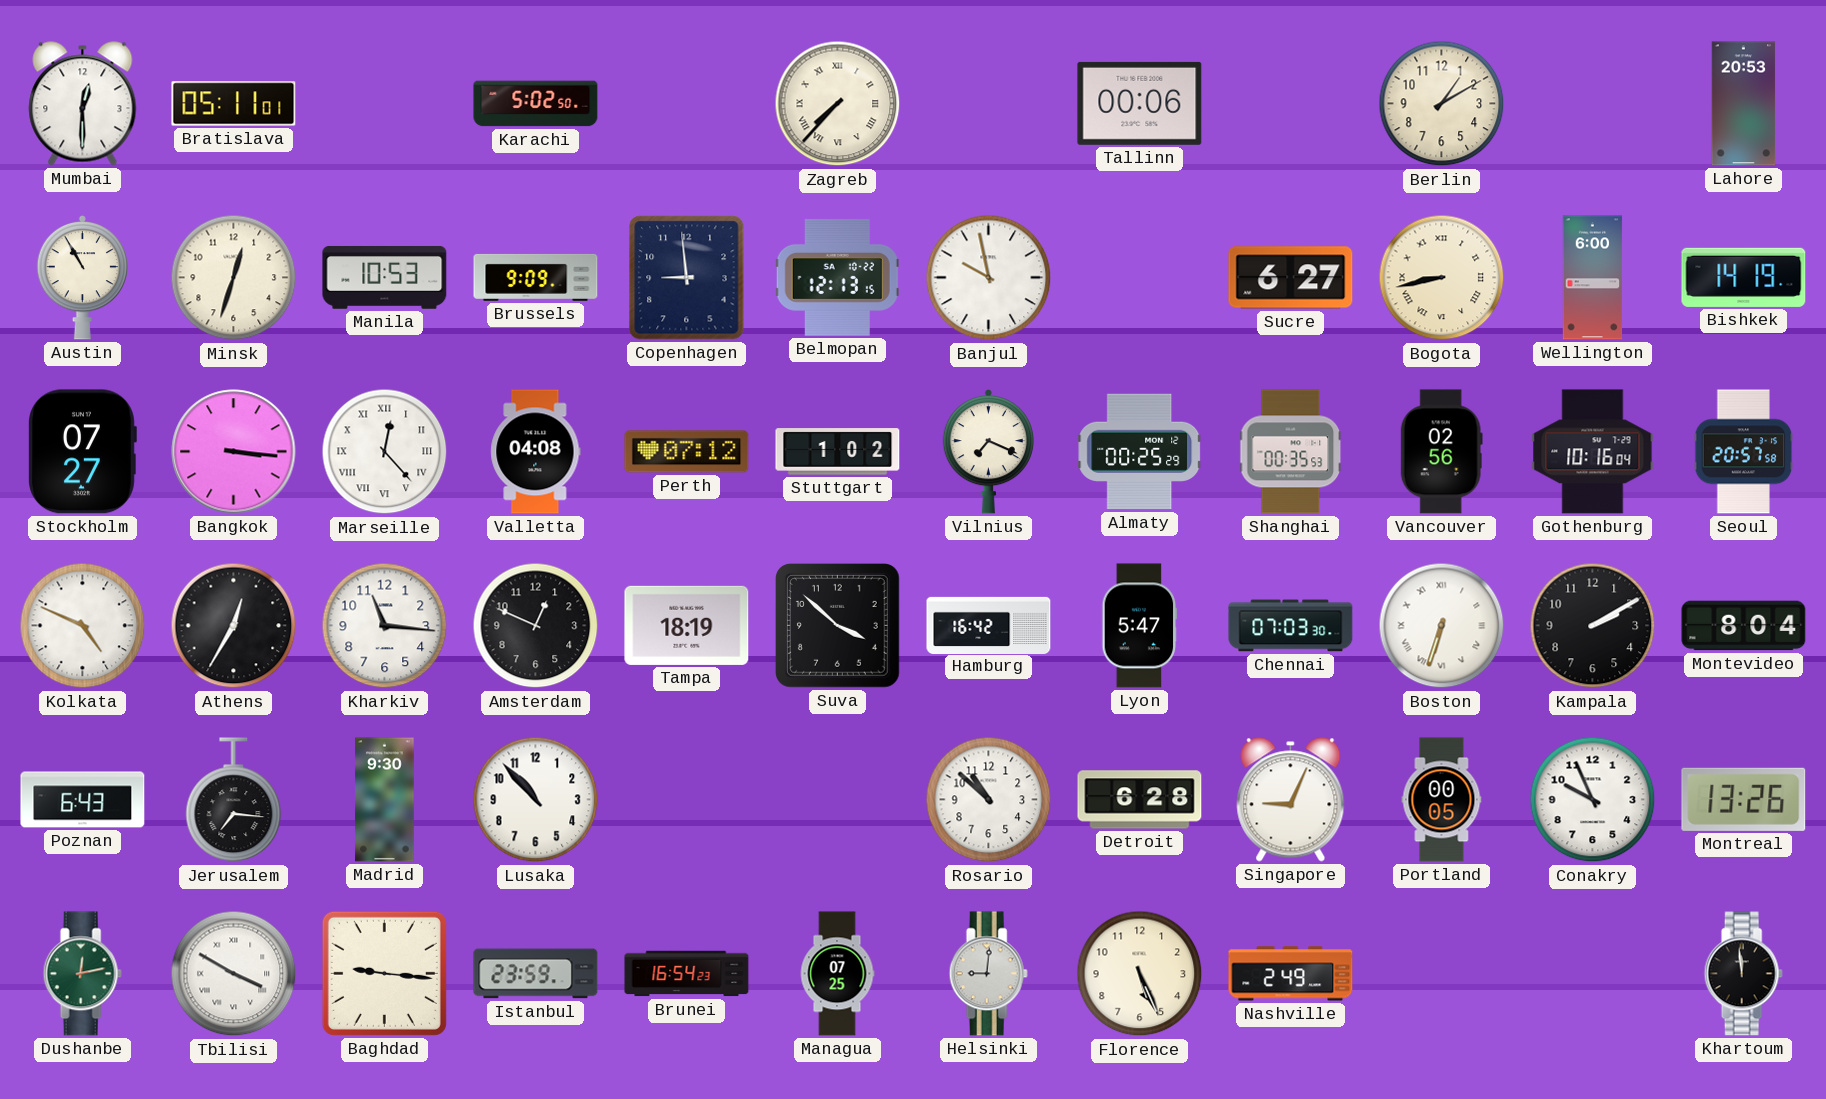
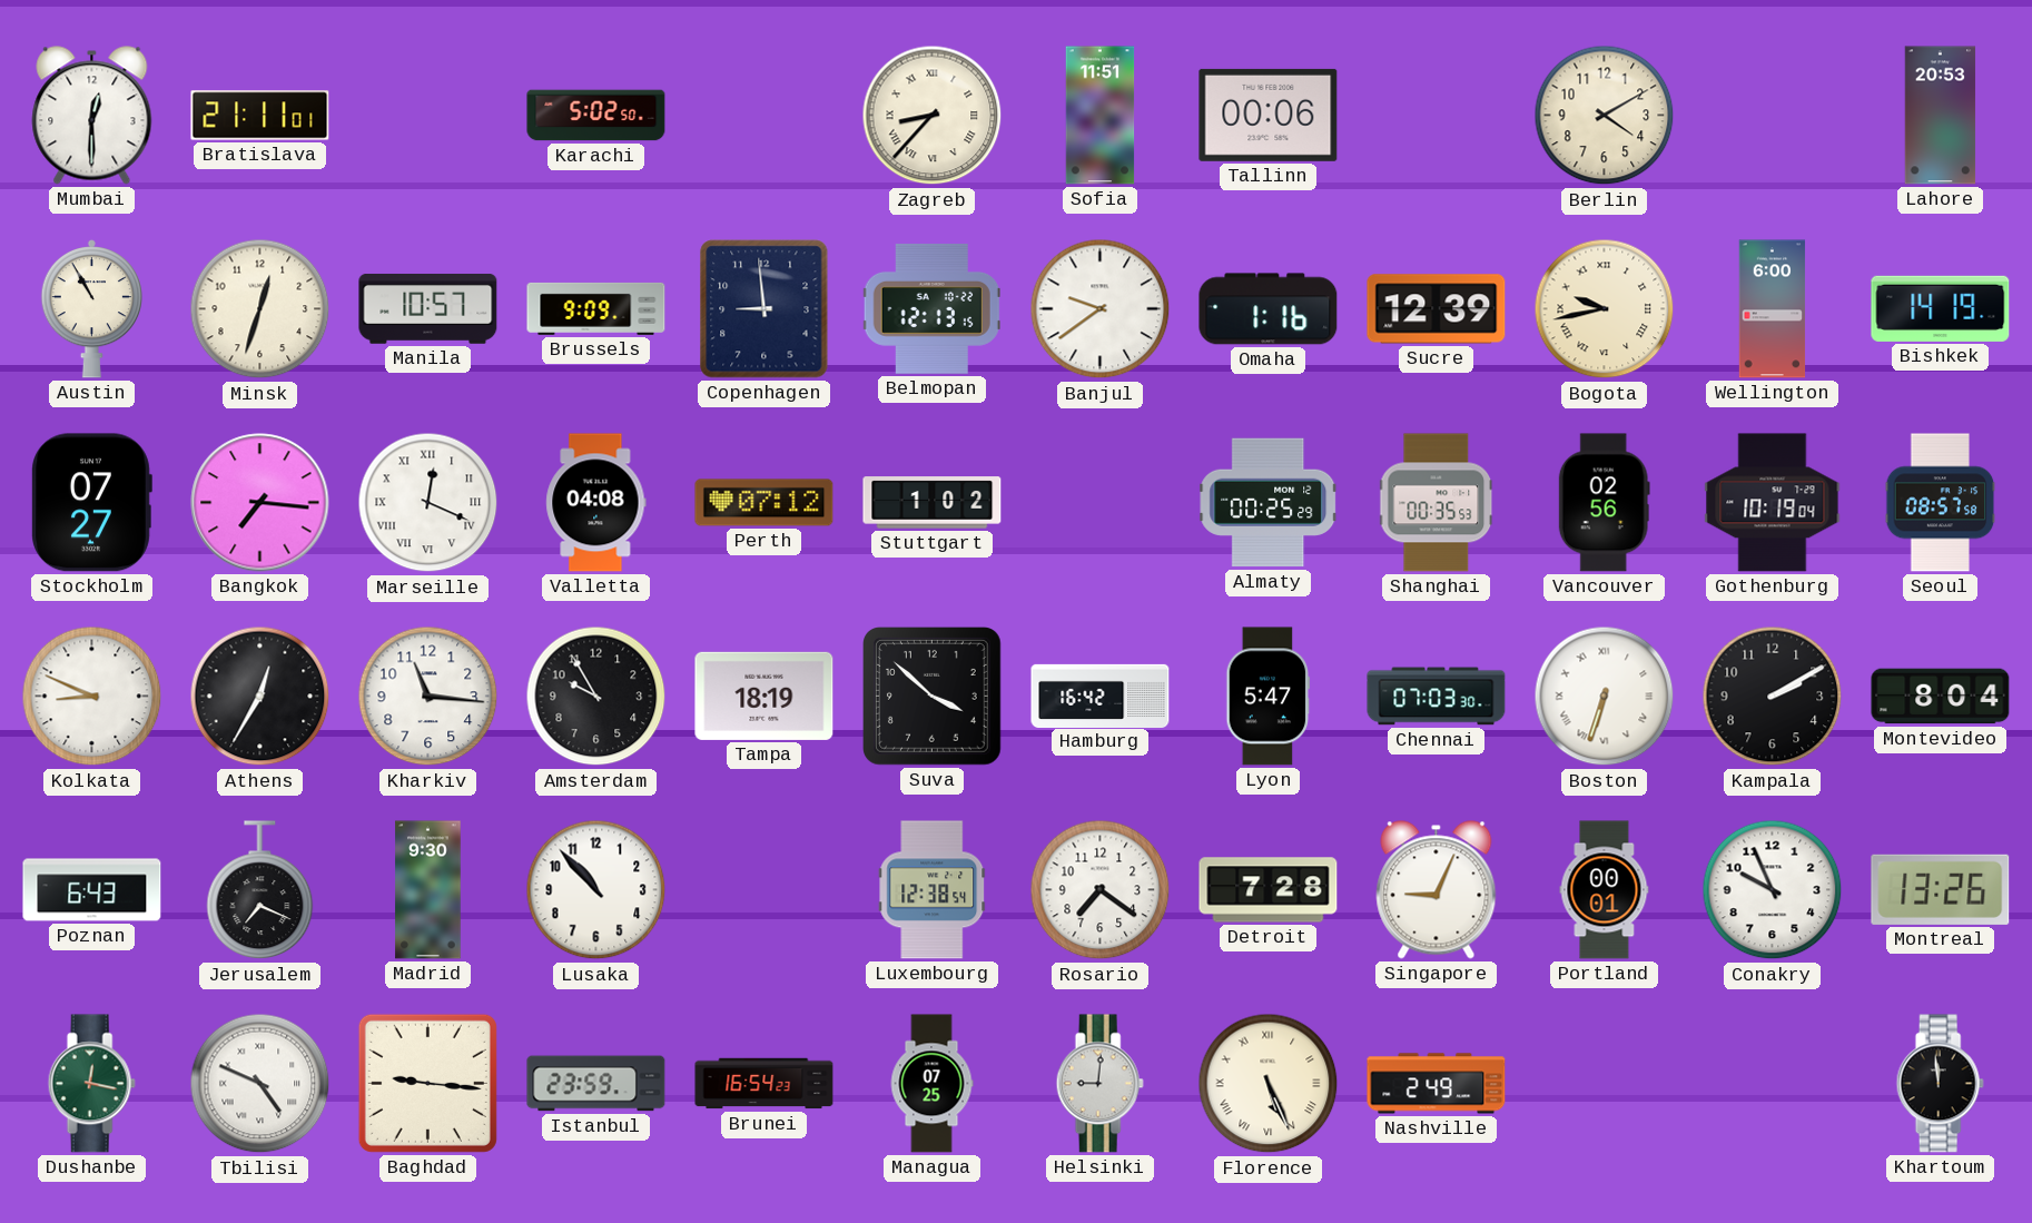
Bratislava: 05:11 -> 21:11 (260, 116)
Zagreb: 7:37 -> 8:37 (933, 116)
Sofia: none -> 11:51 (1101, 116)
Berlin: 1:10 -> 4:10 (1605, 116)
Manila: 10:53 -> 10:57 (428, 308)
Banjul: 9:58 -> 9:39 (1101, 309)
Omaha: none -> 1:16 (1269, 309)
Sucre: 6:27 -> 12:39 (1437, 309)
Bogota: 8:43 -> 9:43 (1605, 309)
Bangkok: 3:16 -> 7:16 (260, 503)
Marseille: 12:23 -> 12:19 (428, 503)
Vilnius: 7:19 -> none (988, 451)
Gothenburg: 10:16 -> 10:19 (1773, 503)
Seoul: 20:57 -> 08:57 (1941, 503)
Kolkata: 4:49 -> 8:49 (92, 697)
Amsterdam: 12:49 -> 9:55 (596, 697)
Jerusalem: 7:16 -> 7:19 (260, 890)
Luxembourg: none -> 12:38 (933, 890)
Rosario: 10:52 -> 7:21 (1101, 890)
Detroit: 6:28 -> 7:28 (1269, 890)
Portland: 00:05 -> 00:01 (1605, 890)
Dushanbe: 12:13 -> 12:17 (91, 1084)
Tbilisi: 3:50 -> 4:49 (260, 1084)
Florence numerals: Arabic -> Roman (1269, 1084)
